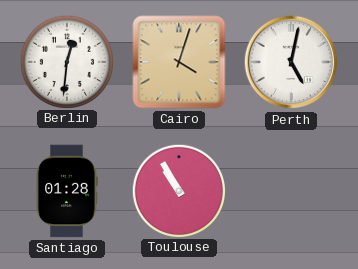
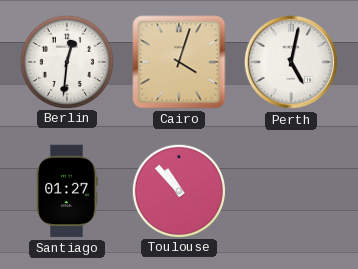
Santiago: 01:28 -> 01:27 (67, 191)
Toulouse: 10:55 -> 10:53 (178, 190)
